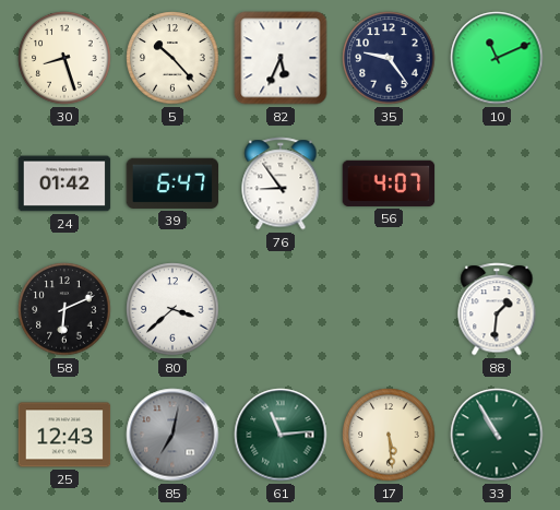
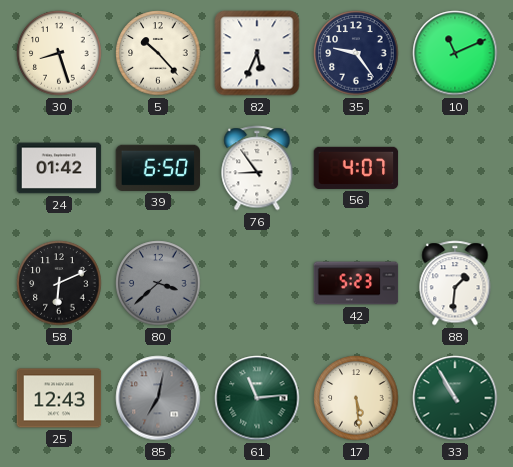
39: 6:47 -> 6:50 (158, 168)
80 dial: white -> grey (158, 283)
42: none -> 5:23 (356, 283)
